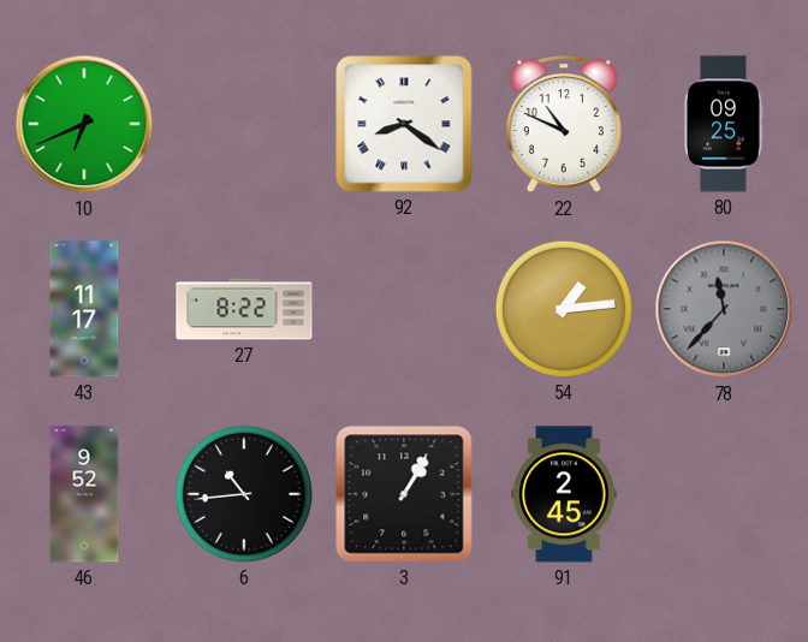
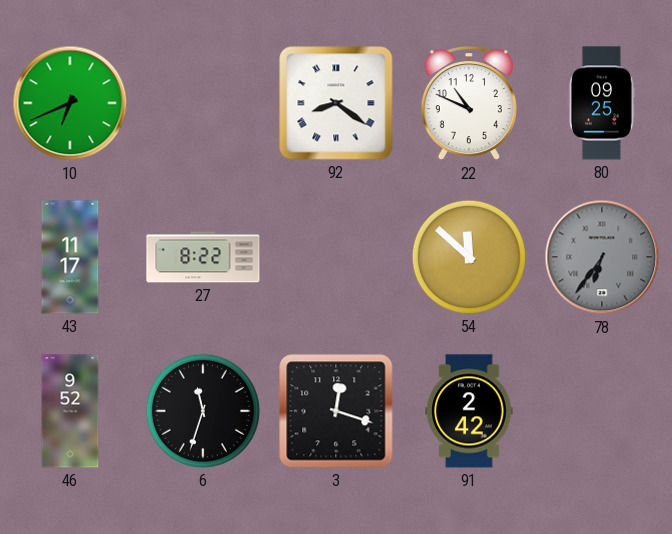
54: 1:14 -> 11:52 (469, 257)
78: 11:37 -> 6:36 (602, 257)
6: 10:44 -> 11:33 (203, 411)
3: 1:05 -> 12:18 (336, 411)
91: 2:45 -> 2:42 (469, 411)
